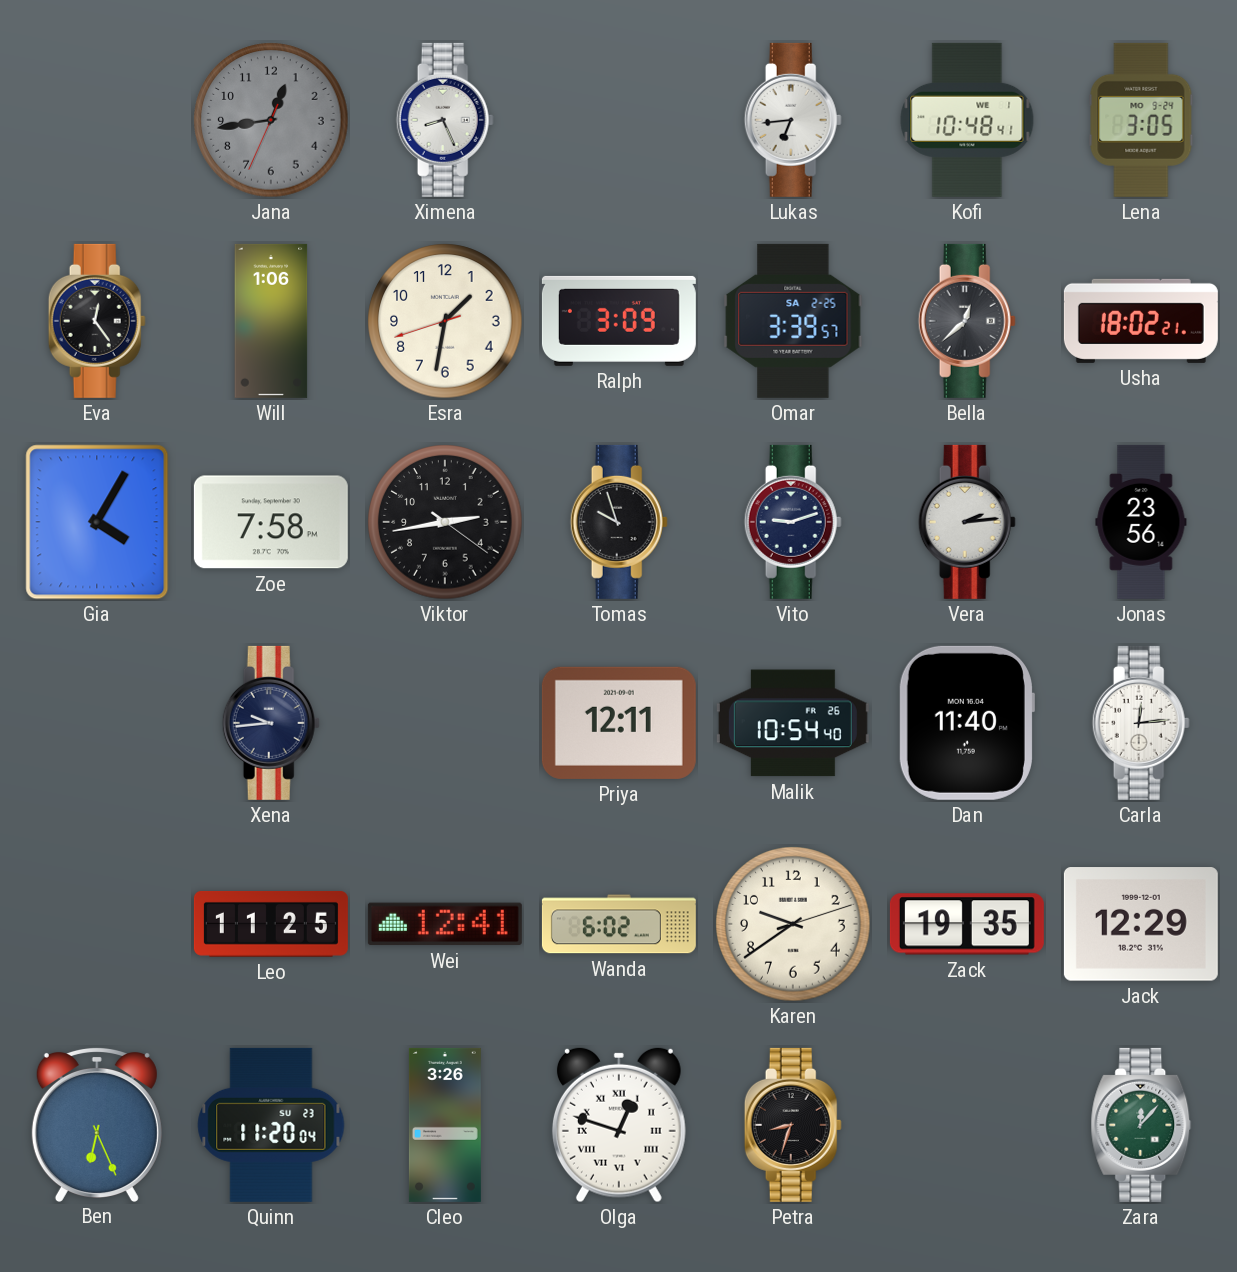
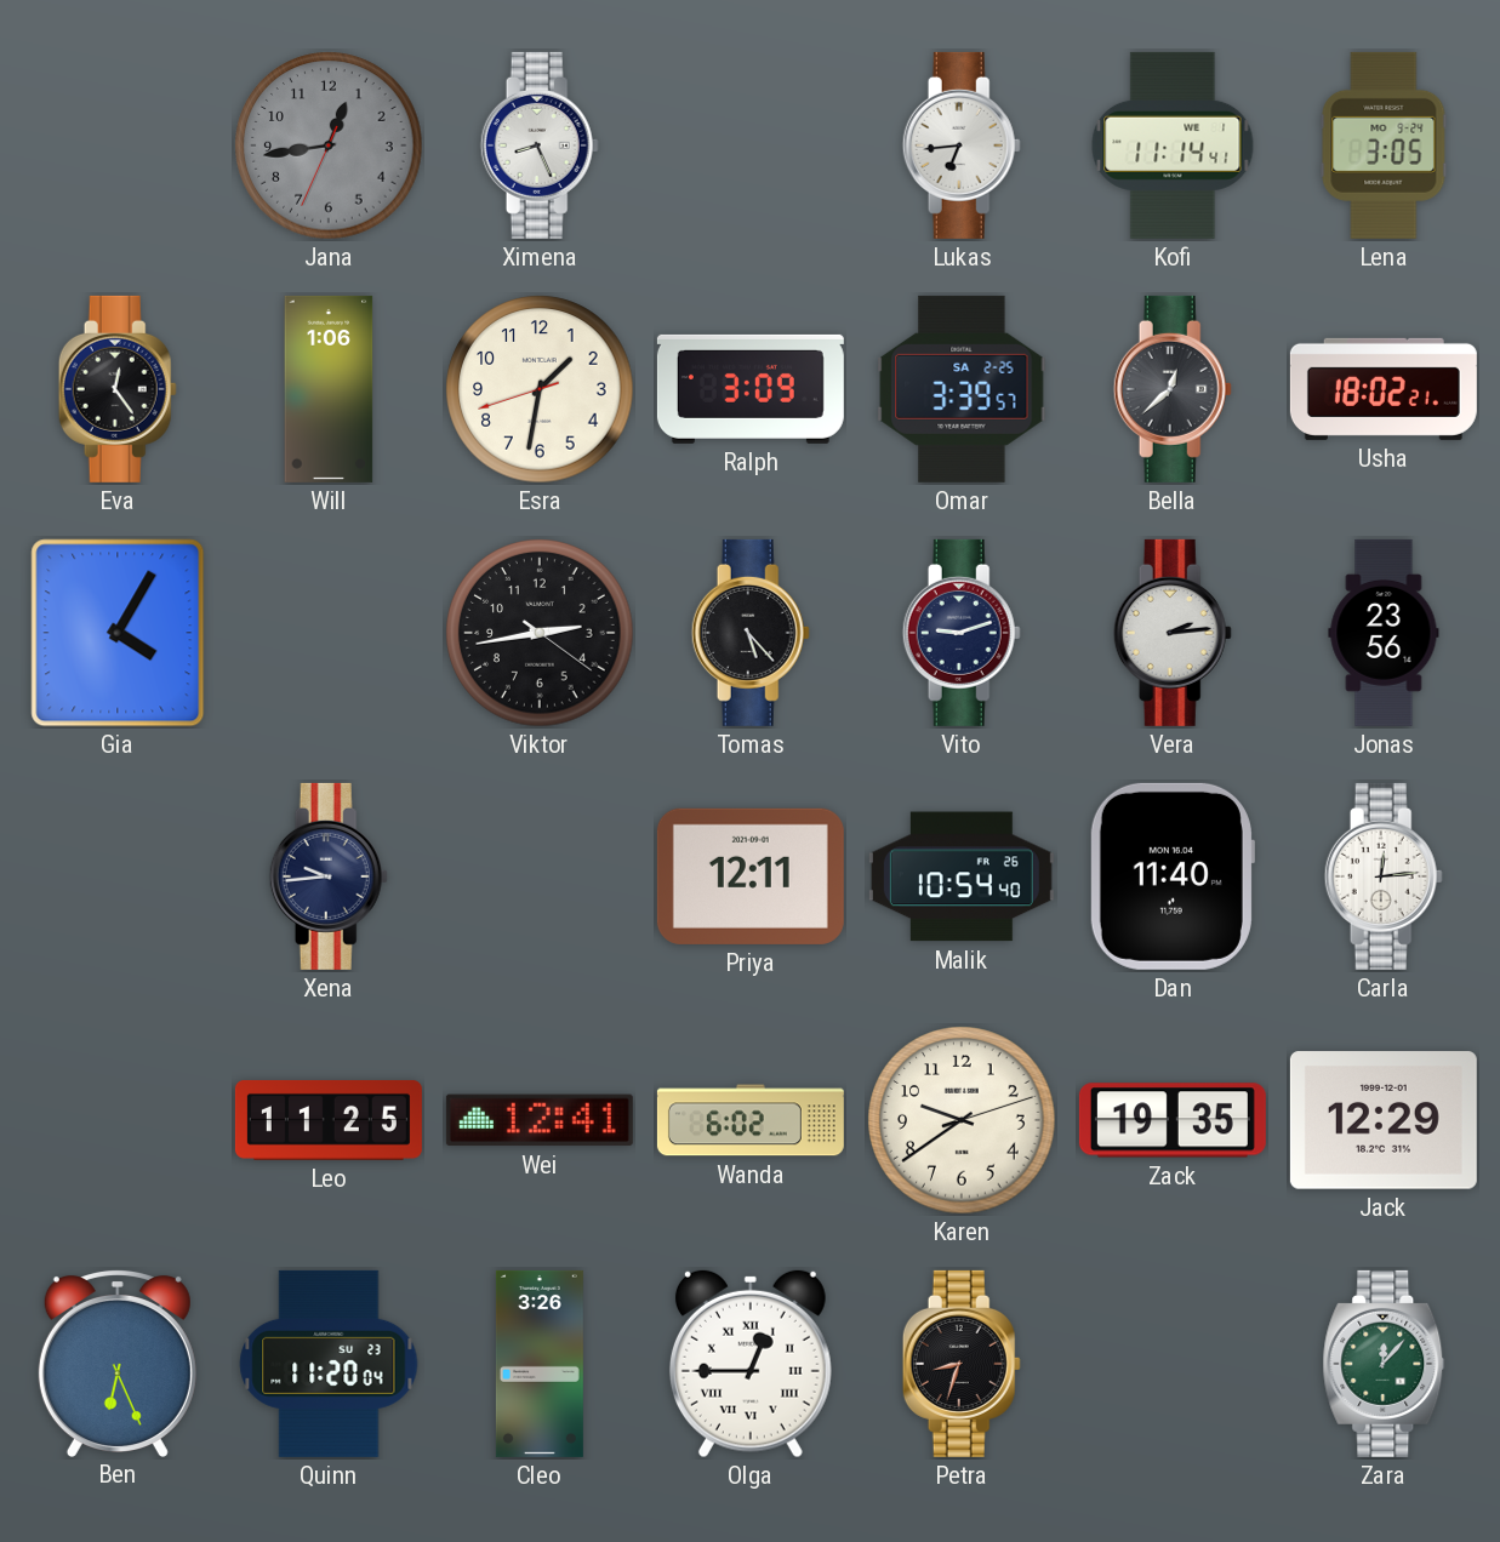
Kofi: 10:48 -> 11:14 (1173, 145)
Zoe: 7:58 -> none (271, 522)
Tomas: 9:57 -> 5:23 (751, 633)
Olga: 12:48 -> 12:45 (751, 1364)
